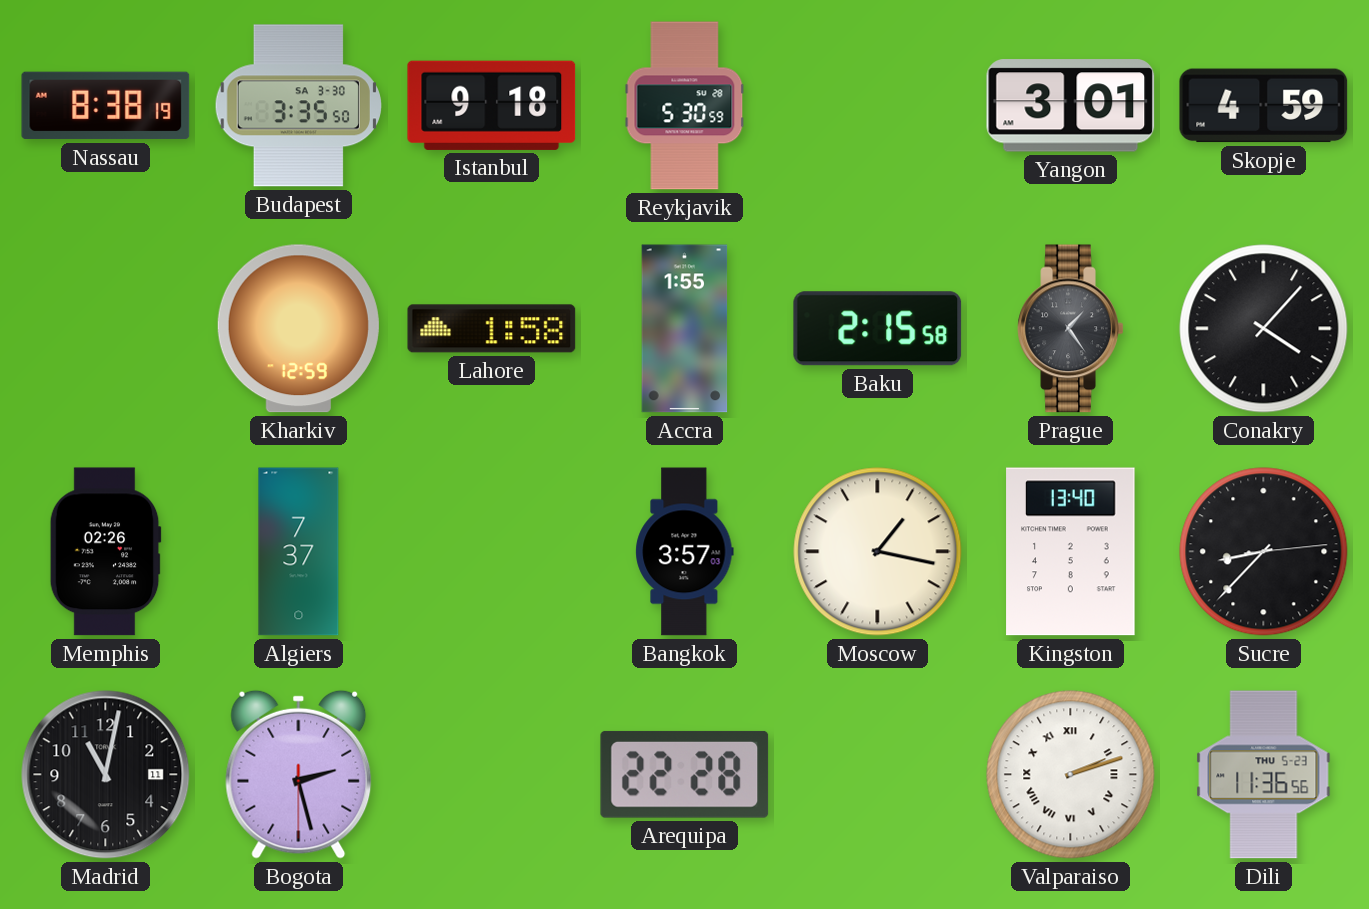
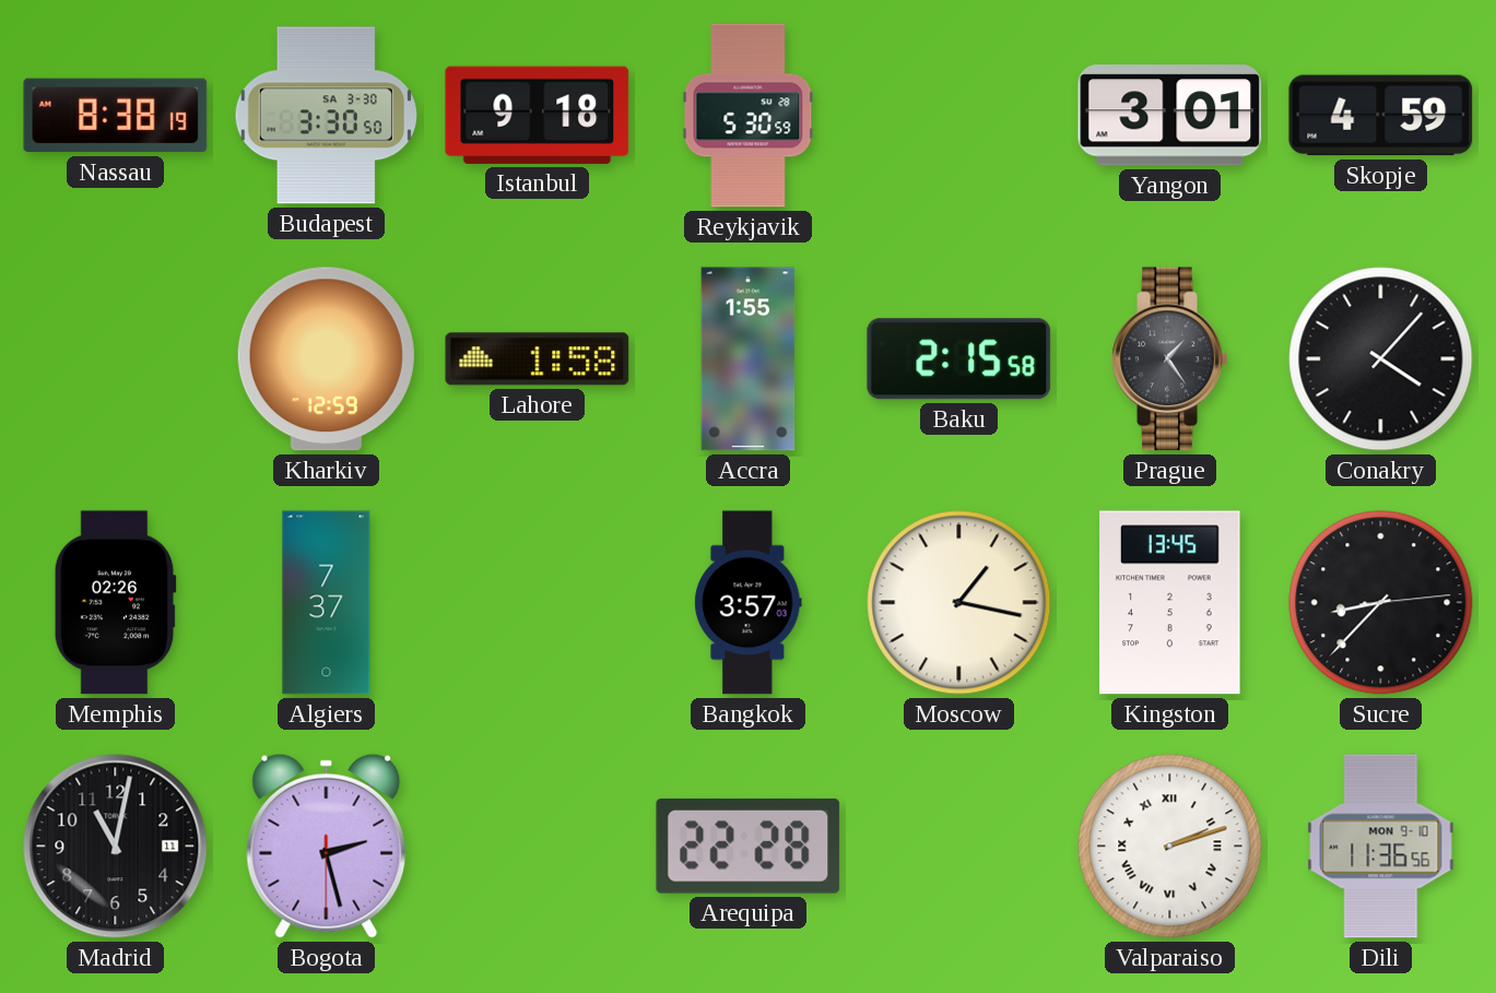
Budapest: 3:35 -> 3:30 (326, 116)
Kingston: 13:40 -> 13:45 (1170, 603)
Dili date: THU 5-23 -> MON 9-10 (1381, 847)
